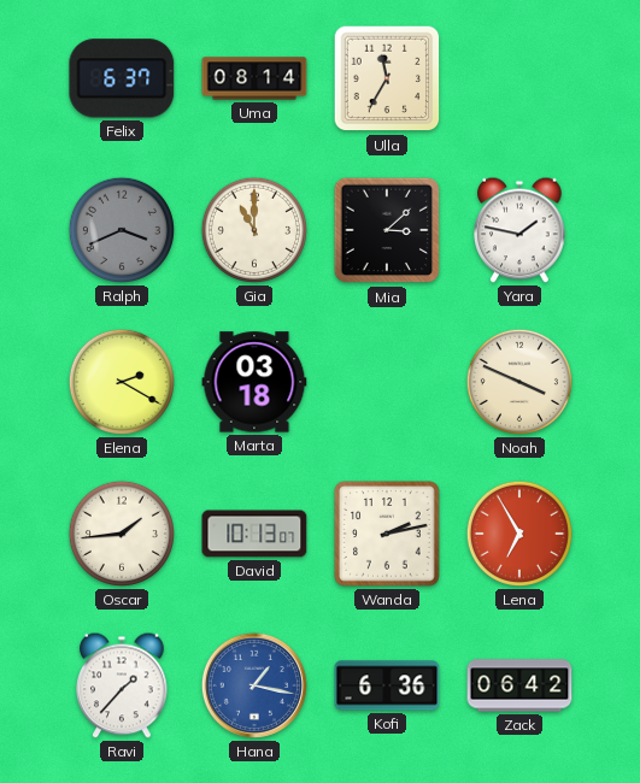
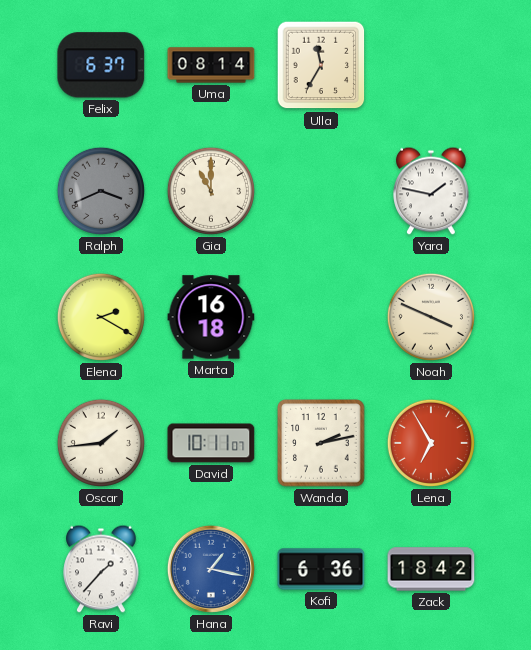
Mia: 3:08 -> none (387, 230)
Marta: 03:18 -> 16:18 (211, 317)
David: 10:13 -> 10:11 (211, 443)
Zack: 06:42 -> 18:42 (431, 569)
